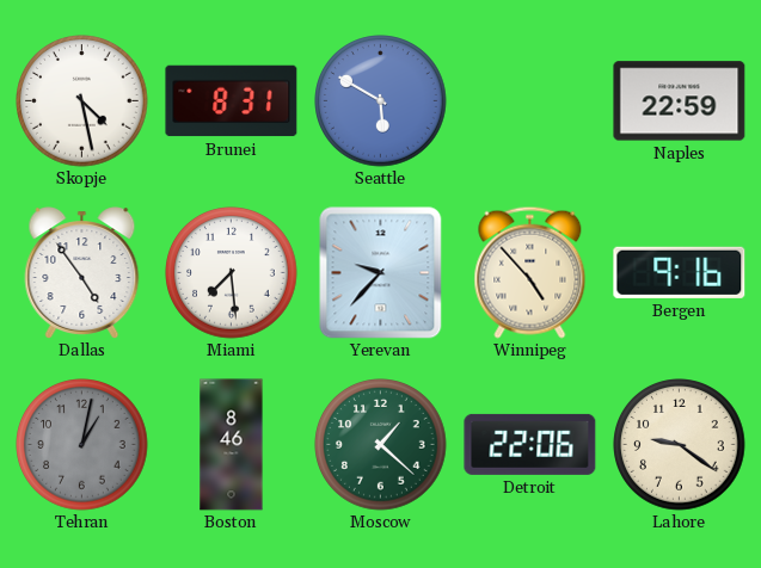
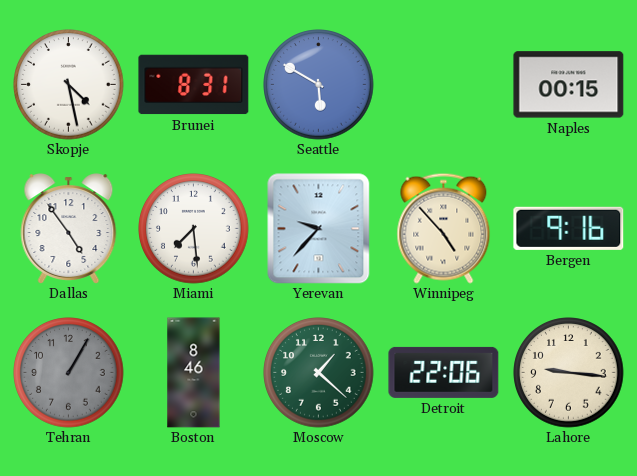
Naples: 22:59 -> 00:15 (569, 85)
Tehran: 1:02 -> 1:05 (69, 373)
Lahore: 9:21 -> 9:16 (569, 373)
